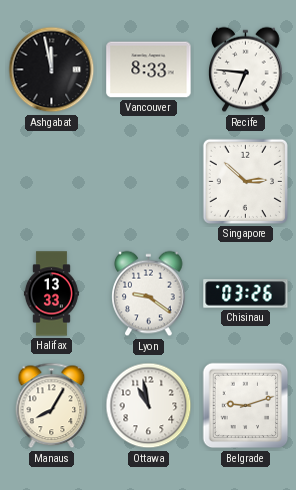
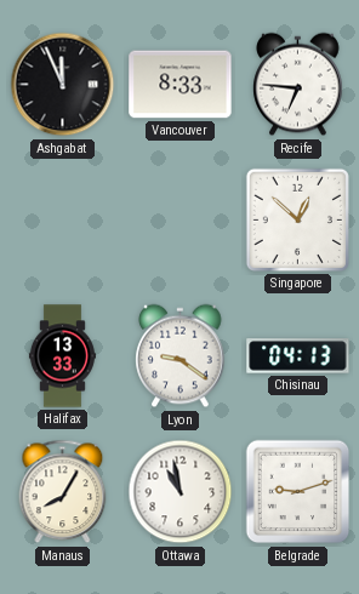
Ashgabat: 11:58 -> 11:56 (63, 85)
Singapore: 2:52 -> 12:52 (297, 219)
Chisinau: 03:26 -> 04:13 (298, 356)
